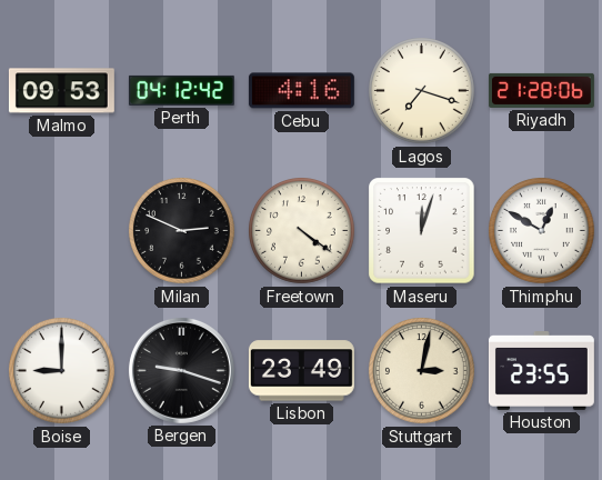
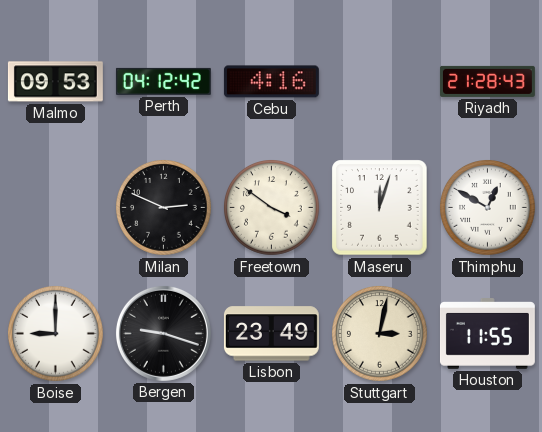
Lagos: 7:18 -> none (422, 91)
Riyadh: 21:28:06 -> 21:28:43 (487, 81)
Freetown: 4:21 -> 3:51 (272, 208)
Houston: 23:55 -> 11:55 (487, 334)
